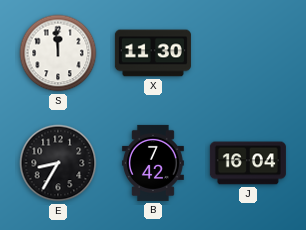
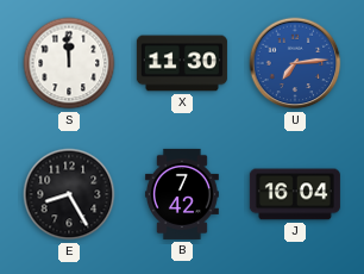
U: none -> 7:14 (295, 63)
E: 8:35 -> 8:25 (69, 194)
